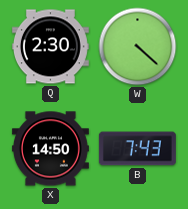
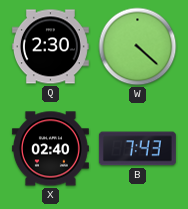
X: 14:50 -> 02:40 (50, 149)
